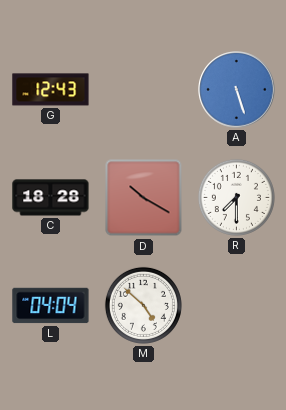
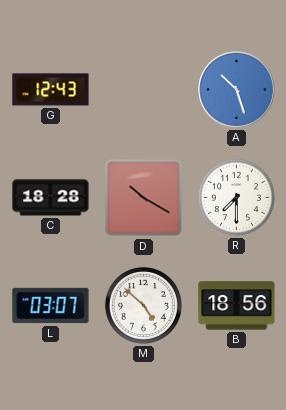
A: 5:27 -> 10:27 (237, 90)
L: 04:04 -> 03:07 (51, 306)
B: none -> 18:56 (237, 306)
